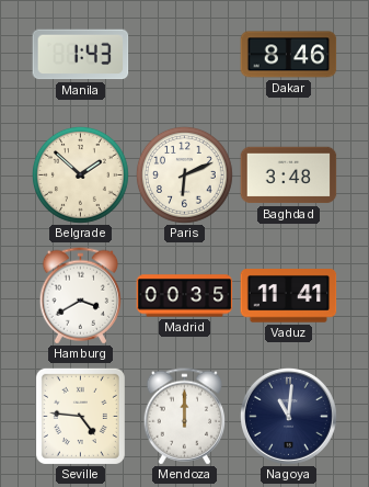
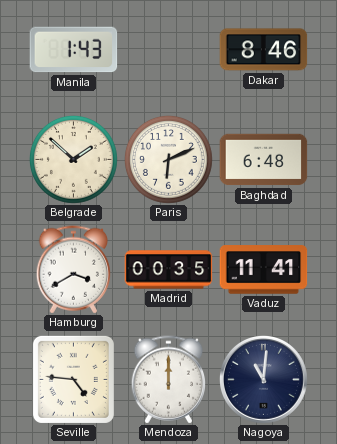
Baghdad: 3:48 -> 6:48 (264, 160)
